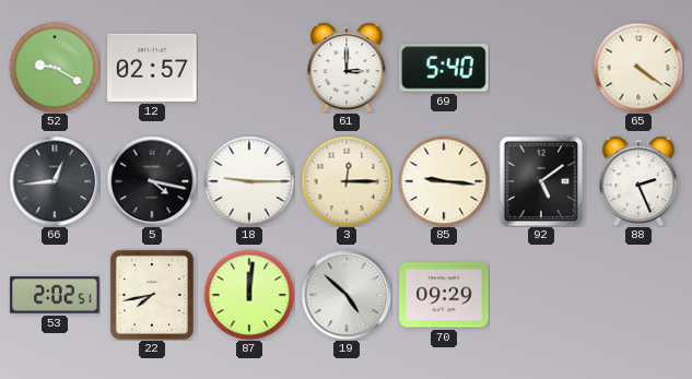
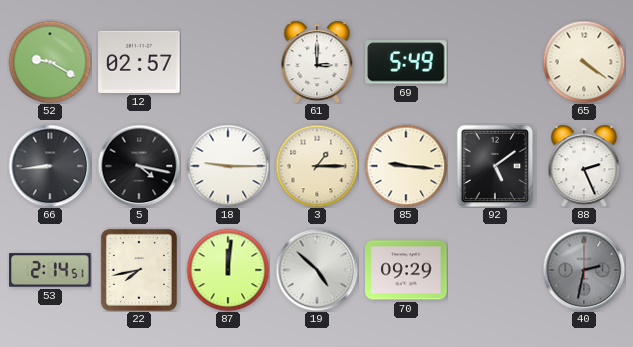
69: 5:40 -> 5:49 (406, 62)
66: 12:44 -> 8:44 (50, 166)
3: 12:15 -> 1:15 (317, 166)
53: 2:02 -> 2:14 (50, 270)
40: none -> 2:32 (584, 270)
